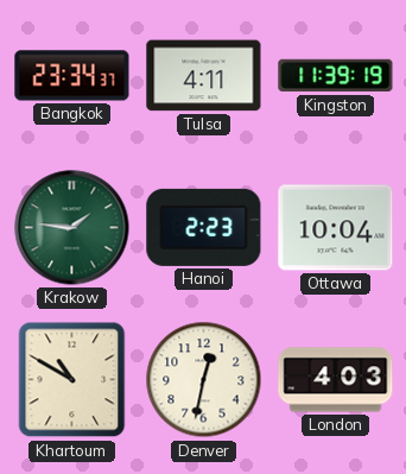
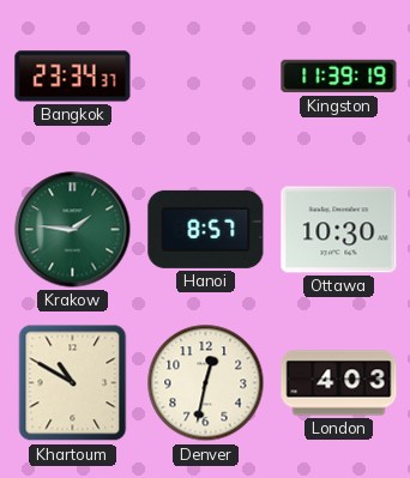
Tulsa: 4:11 -> none (204, 76)
Hanoi: 2:23 -> 8:57 (206, 229)
Ottawa: 10:04 -> 10:30 (339, 230)
